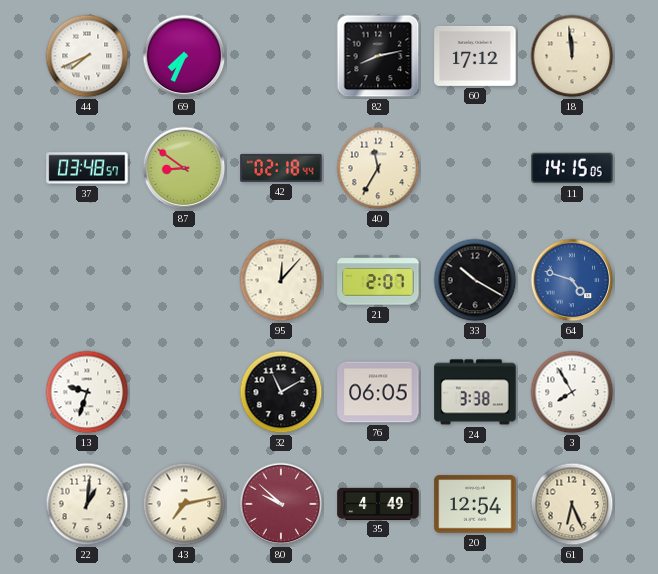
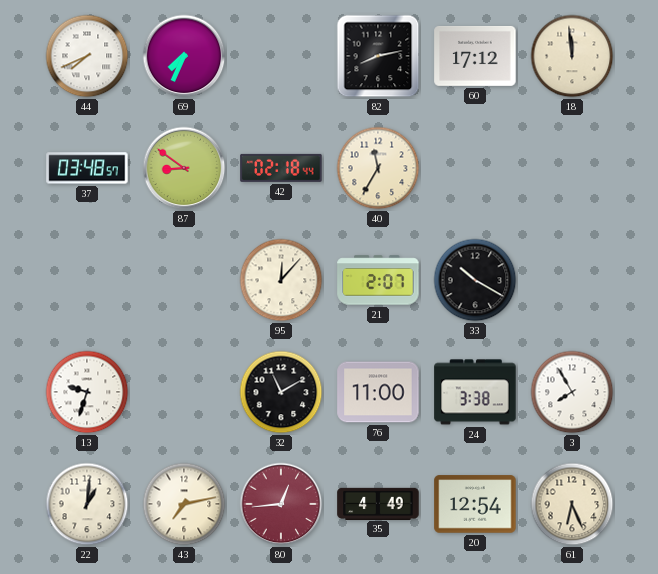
11: 14:15 -> none (572, 168)
64: 4:48 -> none (572, 280)
76: 06:05 -> 11:00 (378, 392)
80: 9:52 -> 12:44 (281, 504)
